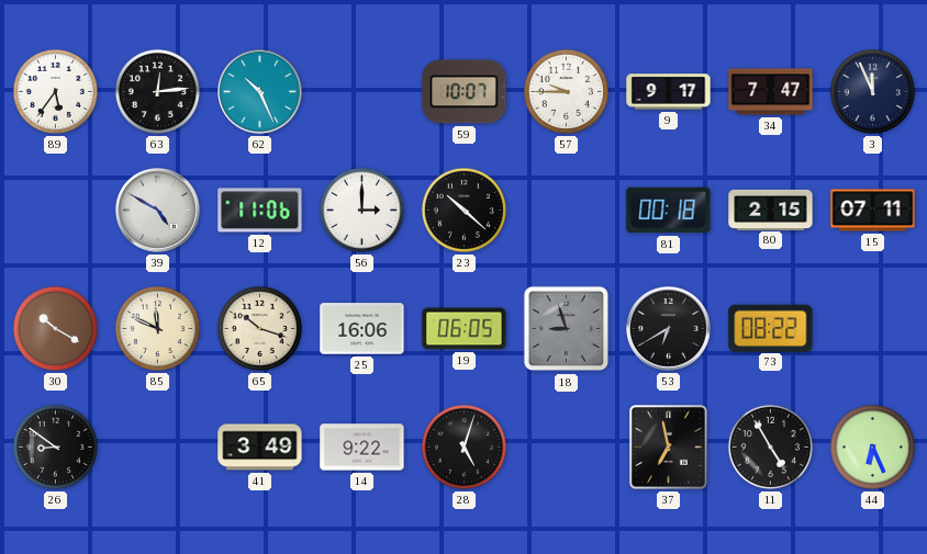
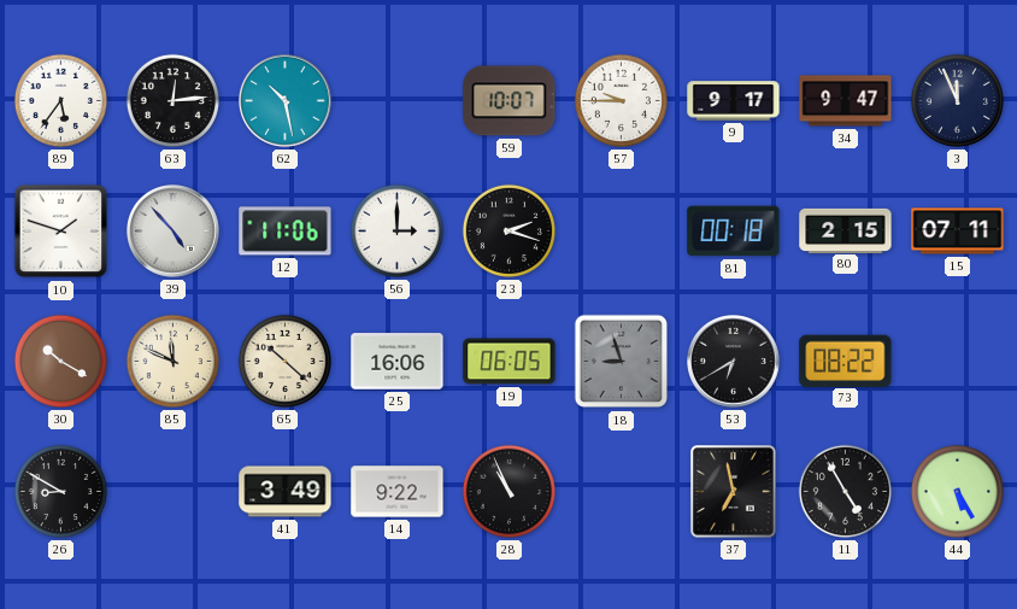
62: 10:26 -> 10:28 (286, 101)
34: 7:47 -> 9:47 (846, 101)
10: none -> 1:48 (61, 232)
39: 4:50 -> 4:53 (174, 232)
23: 10:22 -> 2:18 (508, 230)
65: 10:18 -> 10:22 (284, 361)
26: 8:51 -> 8:50 (60, 491)
28: 5:03 -> 10:56 (508, 491)
44: 6:26 -> 5:25 (957, 491)
